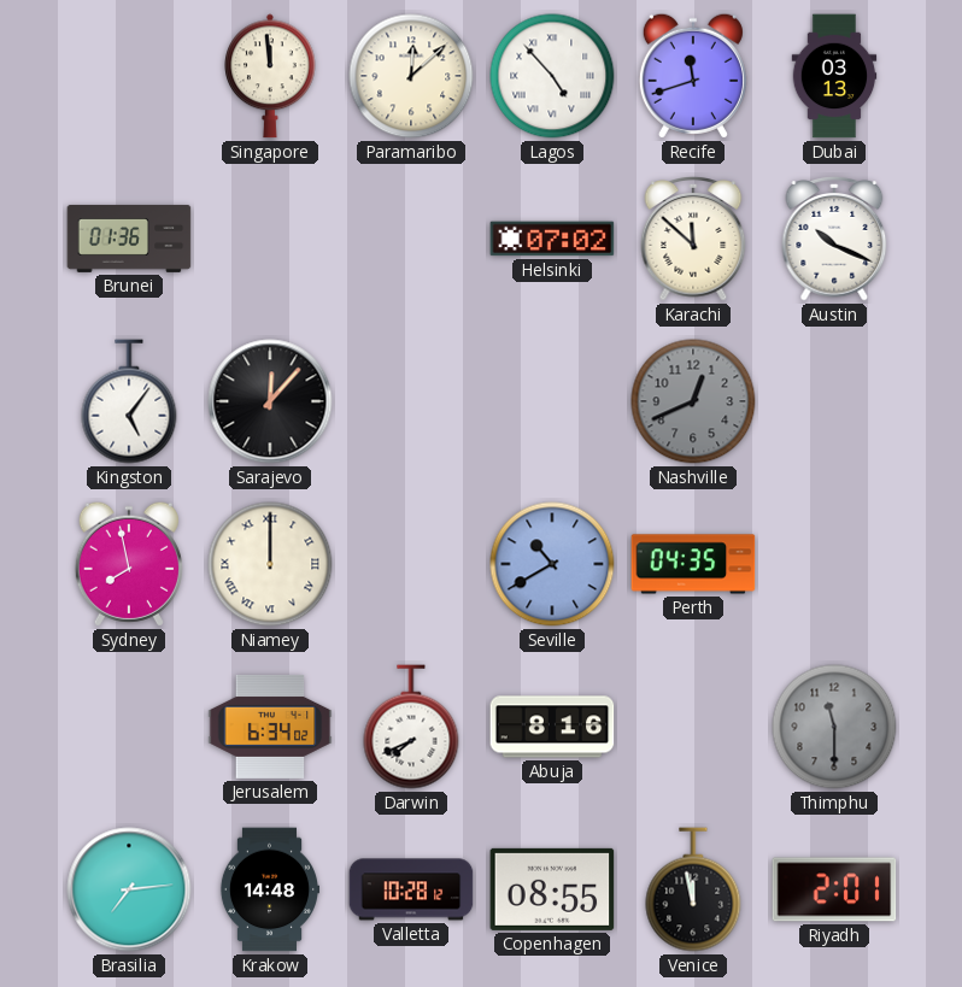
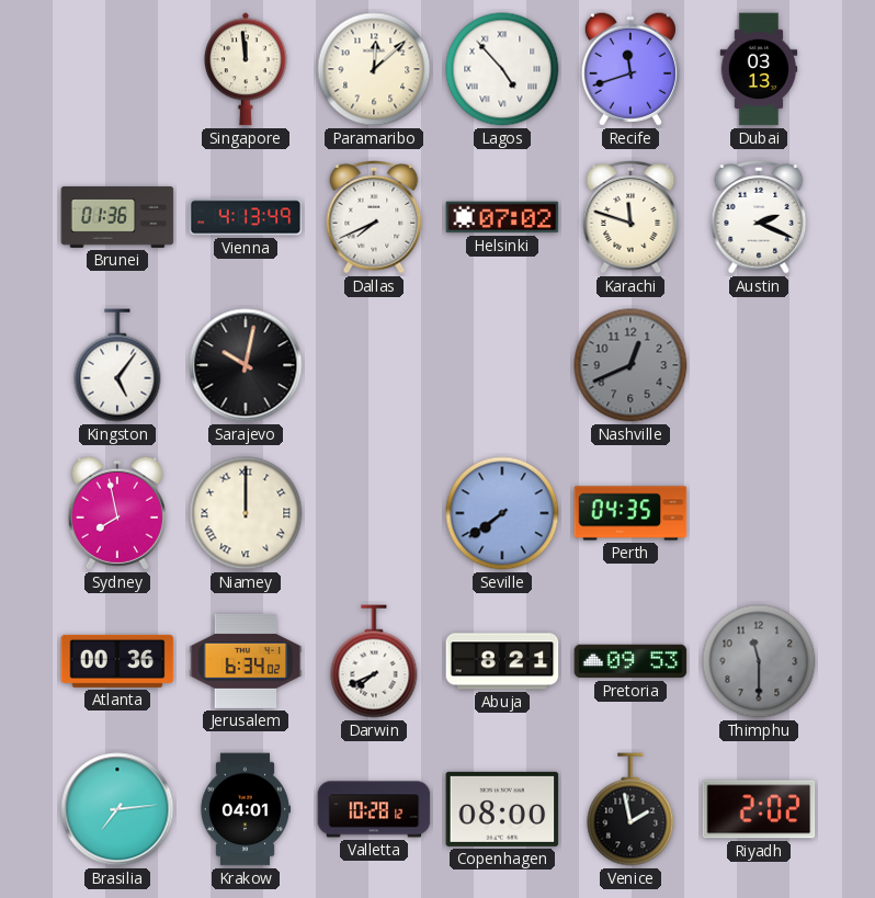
Vienna: none -> 4:13 (246, 217)
Dallas: none -> 7:41 (374, 218)
Karachi: 11:52 -> 11:48 (630, 218)
Austin: 10:19 -> 2:19 (759, 218)
Sarajevo: 12:07 -> 10:02 (246, 365)
Seville: 10:40 -> 7:39 (502, 513)
Atlanta: none -> 00:36 (117, 661)
Abuja: 8:16 -> 8:21 (502, 661)
Pretoria: none -> 09:53 (630, 661)
Krakow: 14:48 -> 04:01 (245, 809)
Copenhagen: 08:55 -> 08:00 (502, 809)
Venice: 11:58 -> 1:58 (630, 809)
Riyadh: 2:01 -> 2:02 (759, 809)
